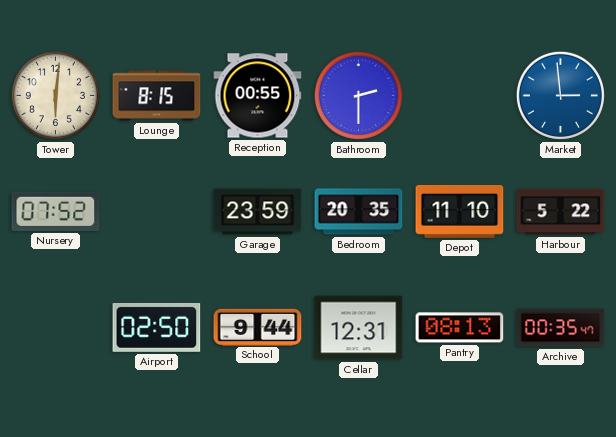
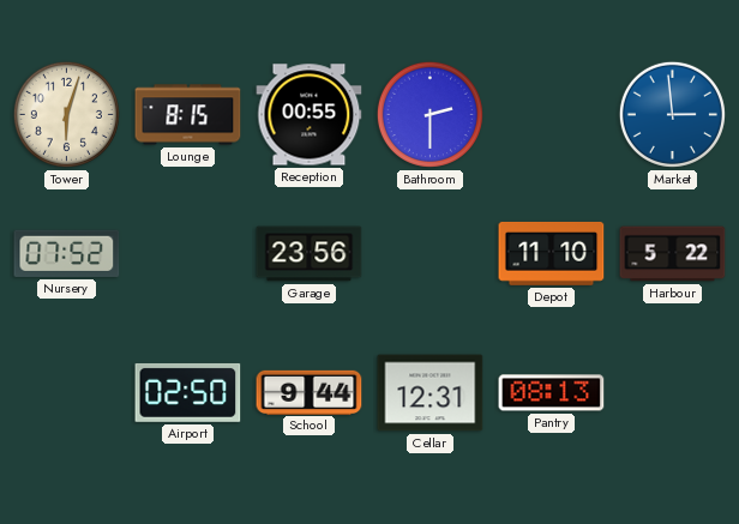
Tower: 6:01 -> 6:03 (66, 114)
Garage: 23:59 -> 23:56 (310, 254)
Bedroom: 20:35 -> none (359, 212)
Archive: 00:35 -> none (561, 328)
